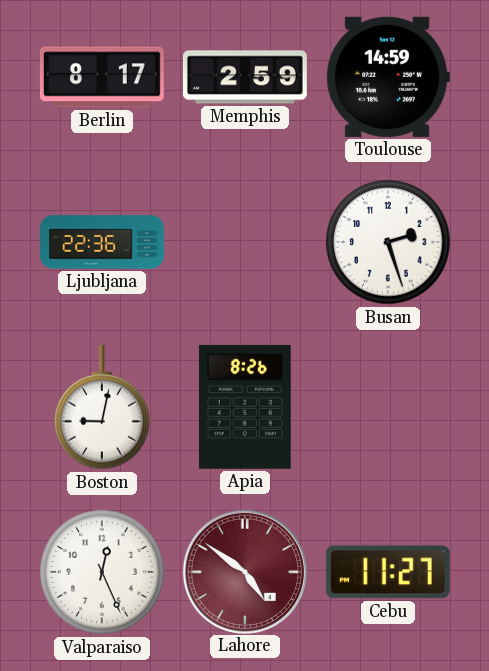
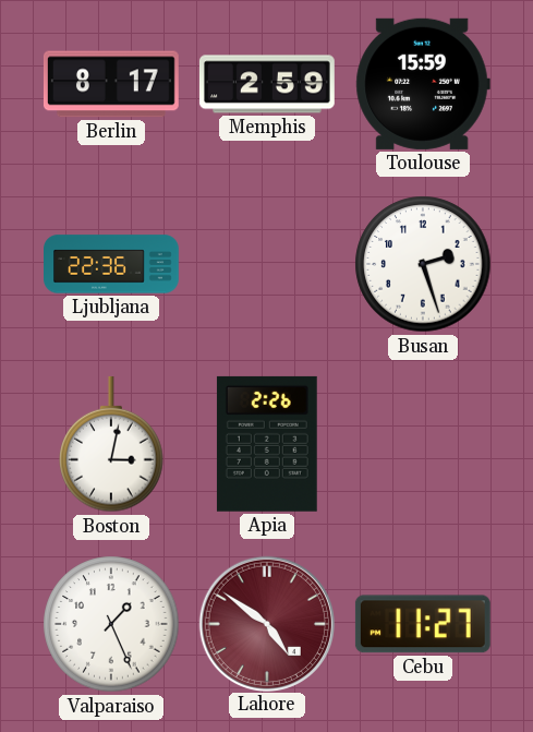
Toulouse: 14:59 -> 15:59 (423, 84)
Boston: 9:02 -> 3:02 (111, 444)
Apia: 8:26 -> 2:26 (267, 444)
Valparaiso: 12:26 -> 1:26 (111, 624)
